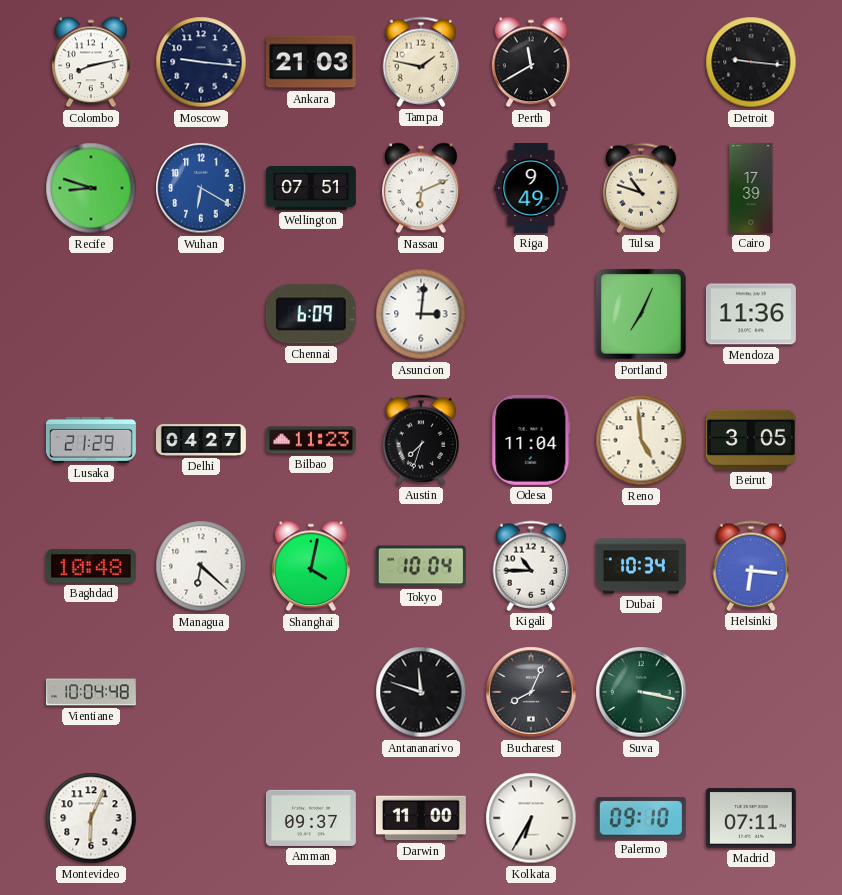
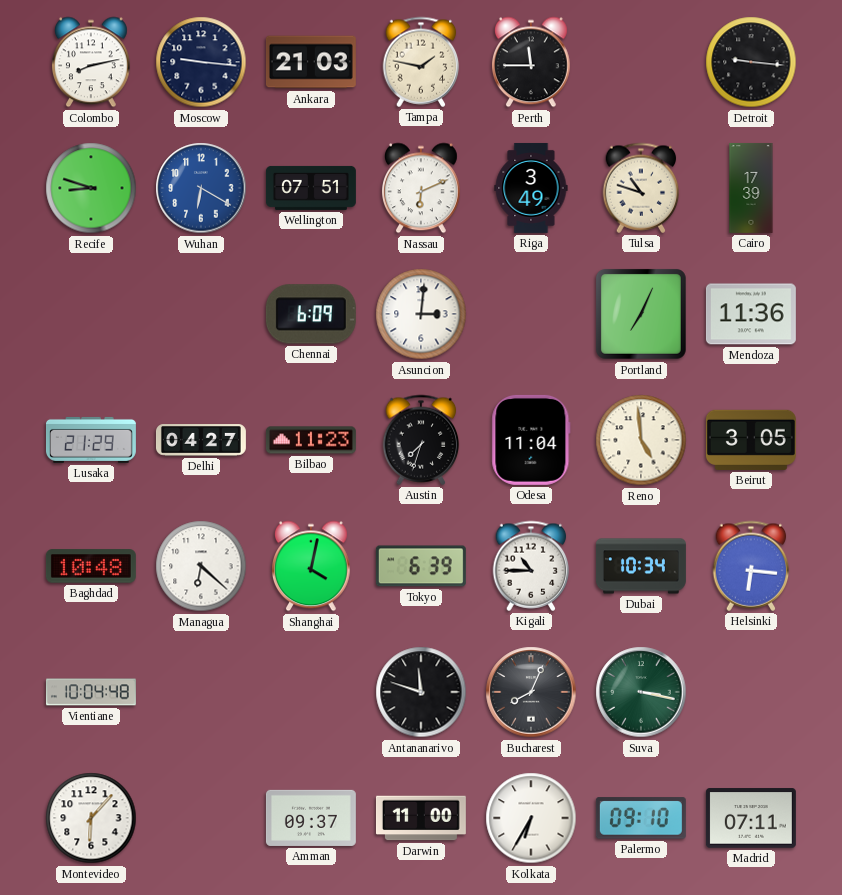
Perth: 11:40 -> 11:45 (531, 62)
Riga: 9:49 -> 3:49 (531, 188)
Tokyo: 10:04 -> 6:39 (421, 566)
Montevideo: 6:04 -> 6:07 (91, 818)
